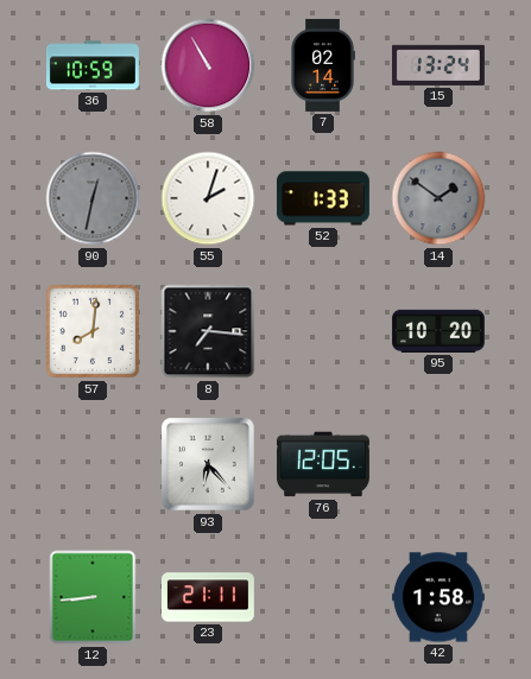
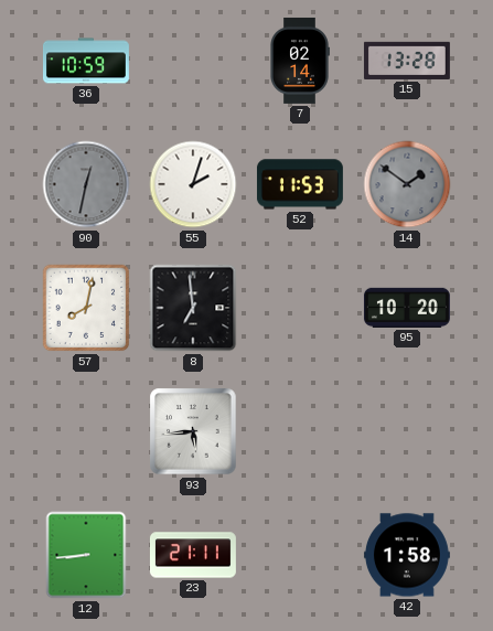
58: 10:55 -> none (208, 65)
15: 13:24 -> 13:28 (407, 61)
52: 1:33 -> 11:53 (300, 184)
57: 8:01 -> 8:02 (86, 308)
8: 7:16 -> 6:59 (193, 308)
93: 6:23 -> 5:44 (193, 431)
76: 12:05 -> none (323, 464)
